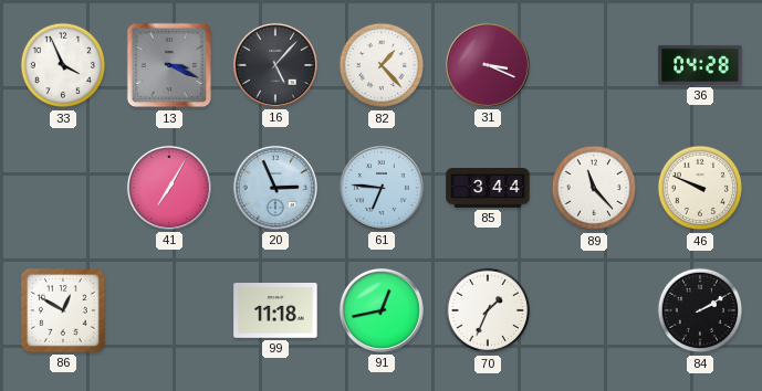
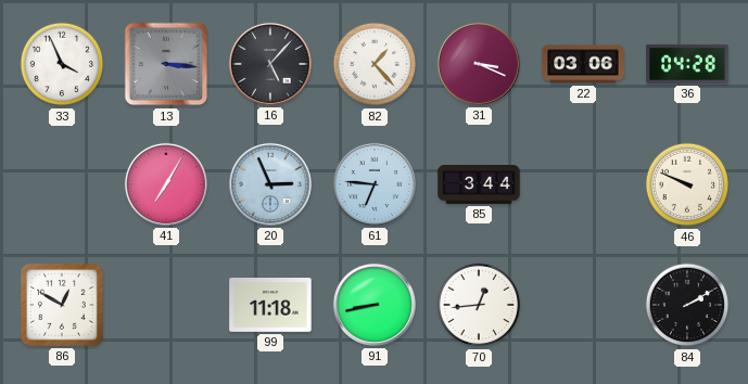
13: 3:19 -> 3:16 (166, 64)
22: none -> 03:06 (583, 64)
89: 11:23 -> none (594, 188)
91: 12:43 -> 8:43 (375, 305)
70: 1:34 -> 12:44 (479, 305)
